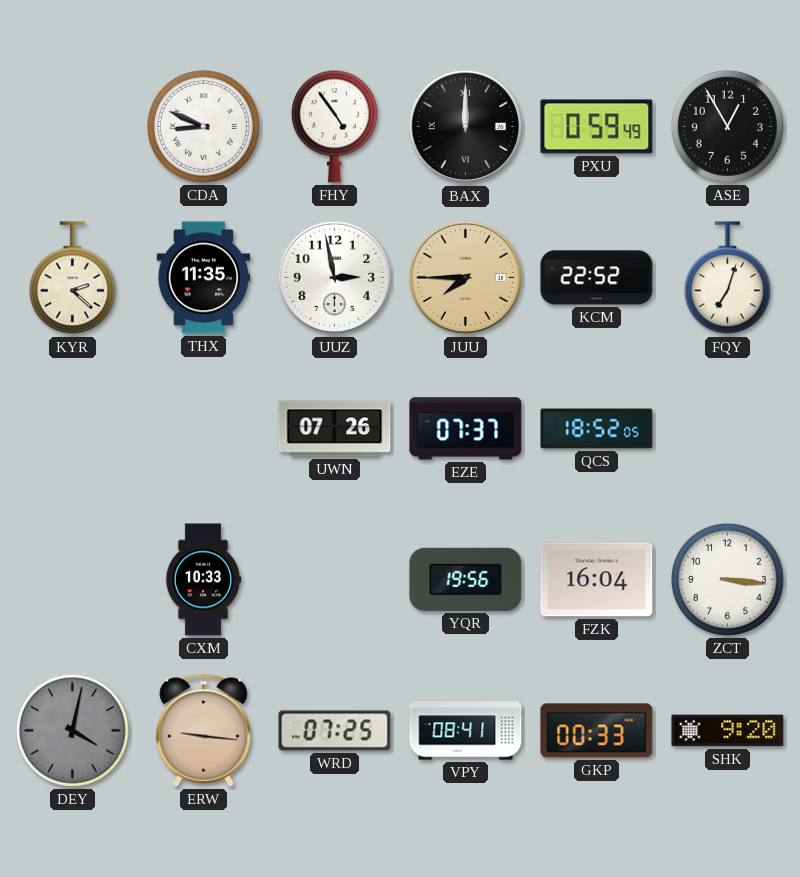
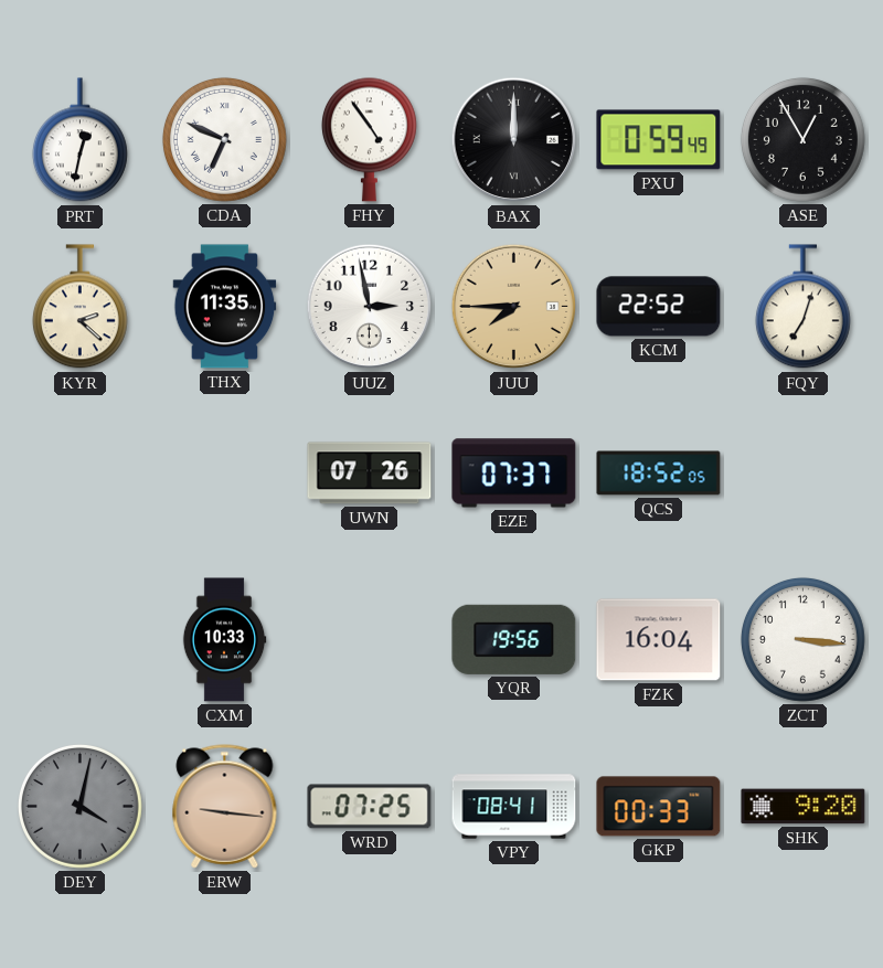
PRT: none -> 12:32 (79, 140)
CDA: 8:49 -> 6:49 (224, 139)
